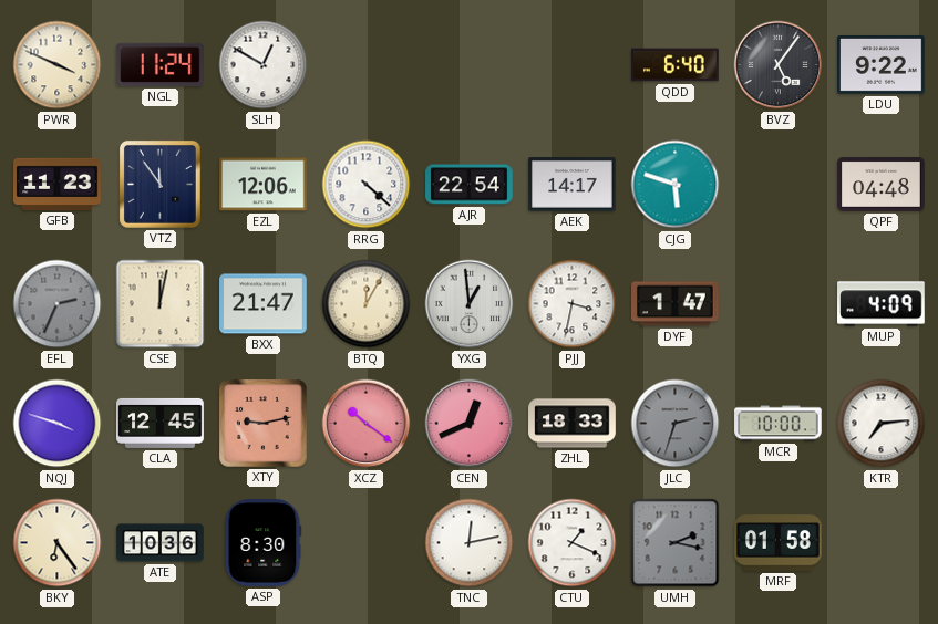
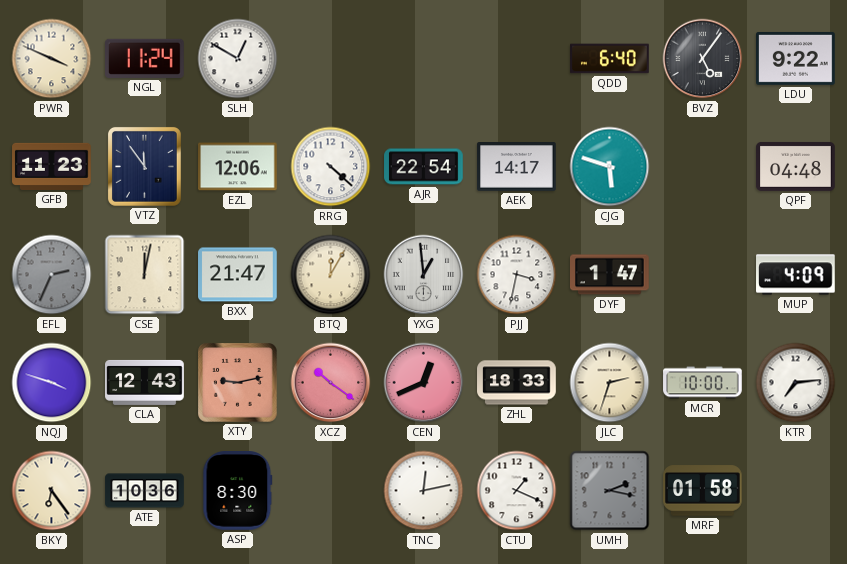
CLA: 12:45 -> 12:43 (145, 382)
JLC dial: grey -> cream (610, 383)
